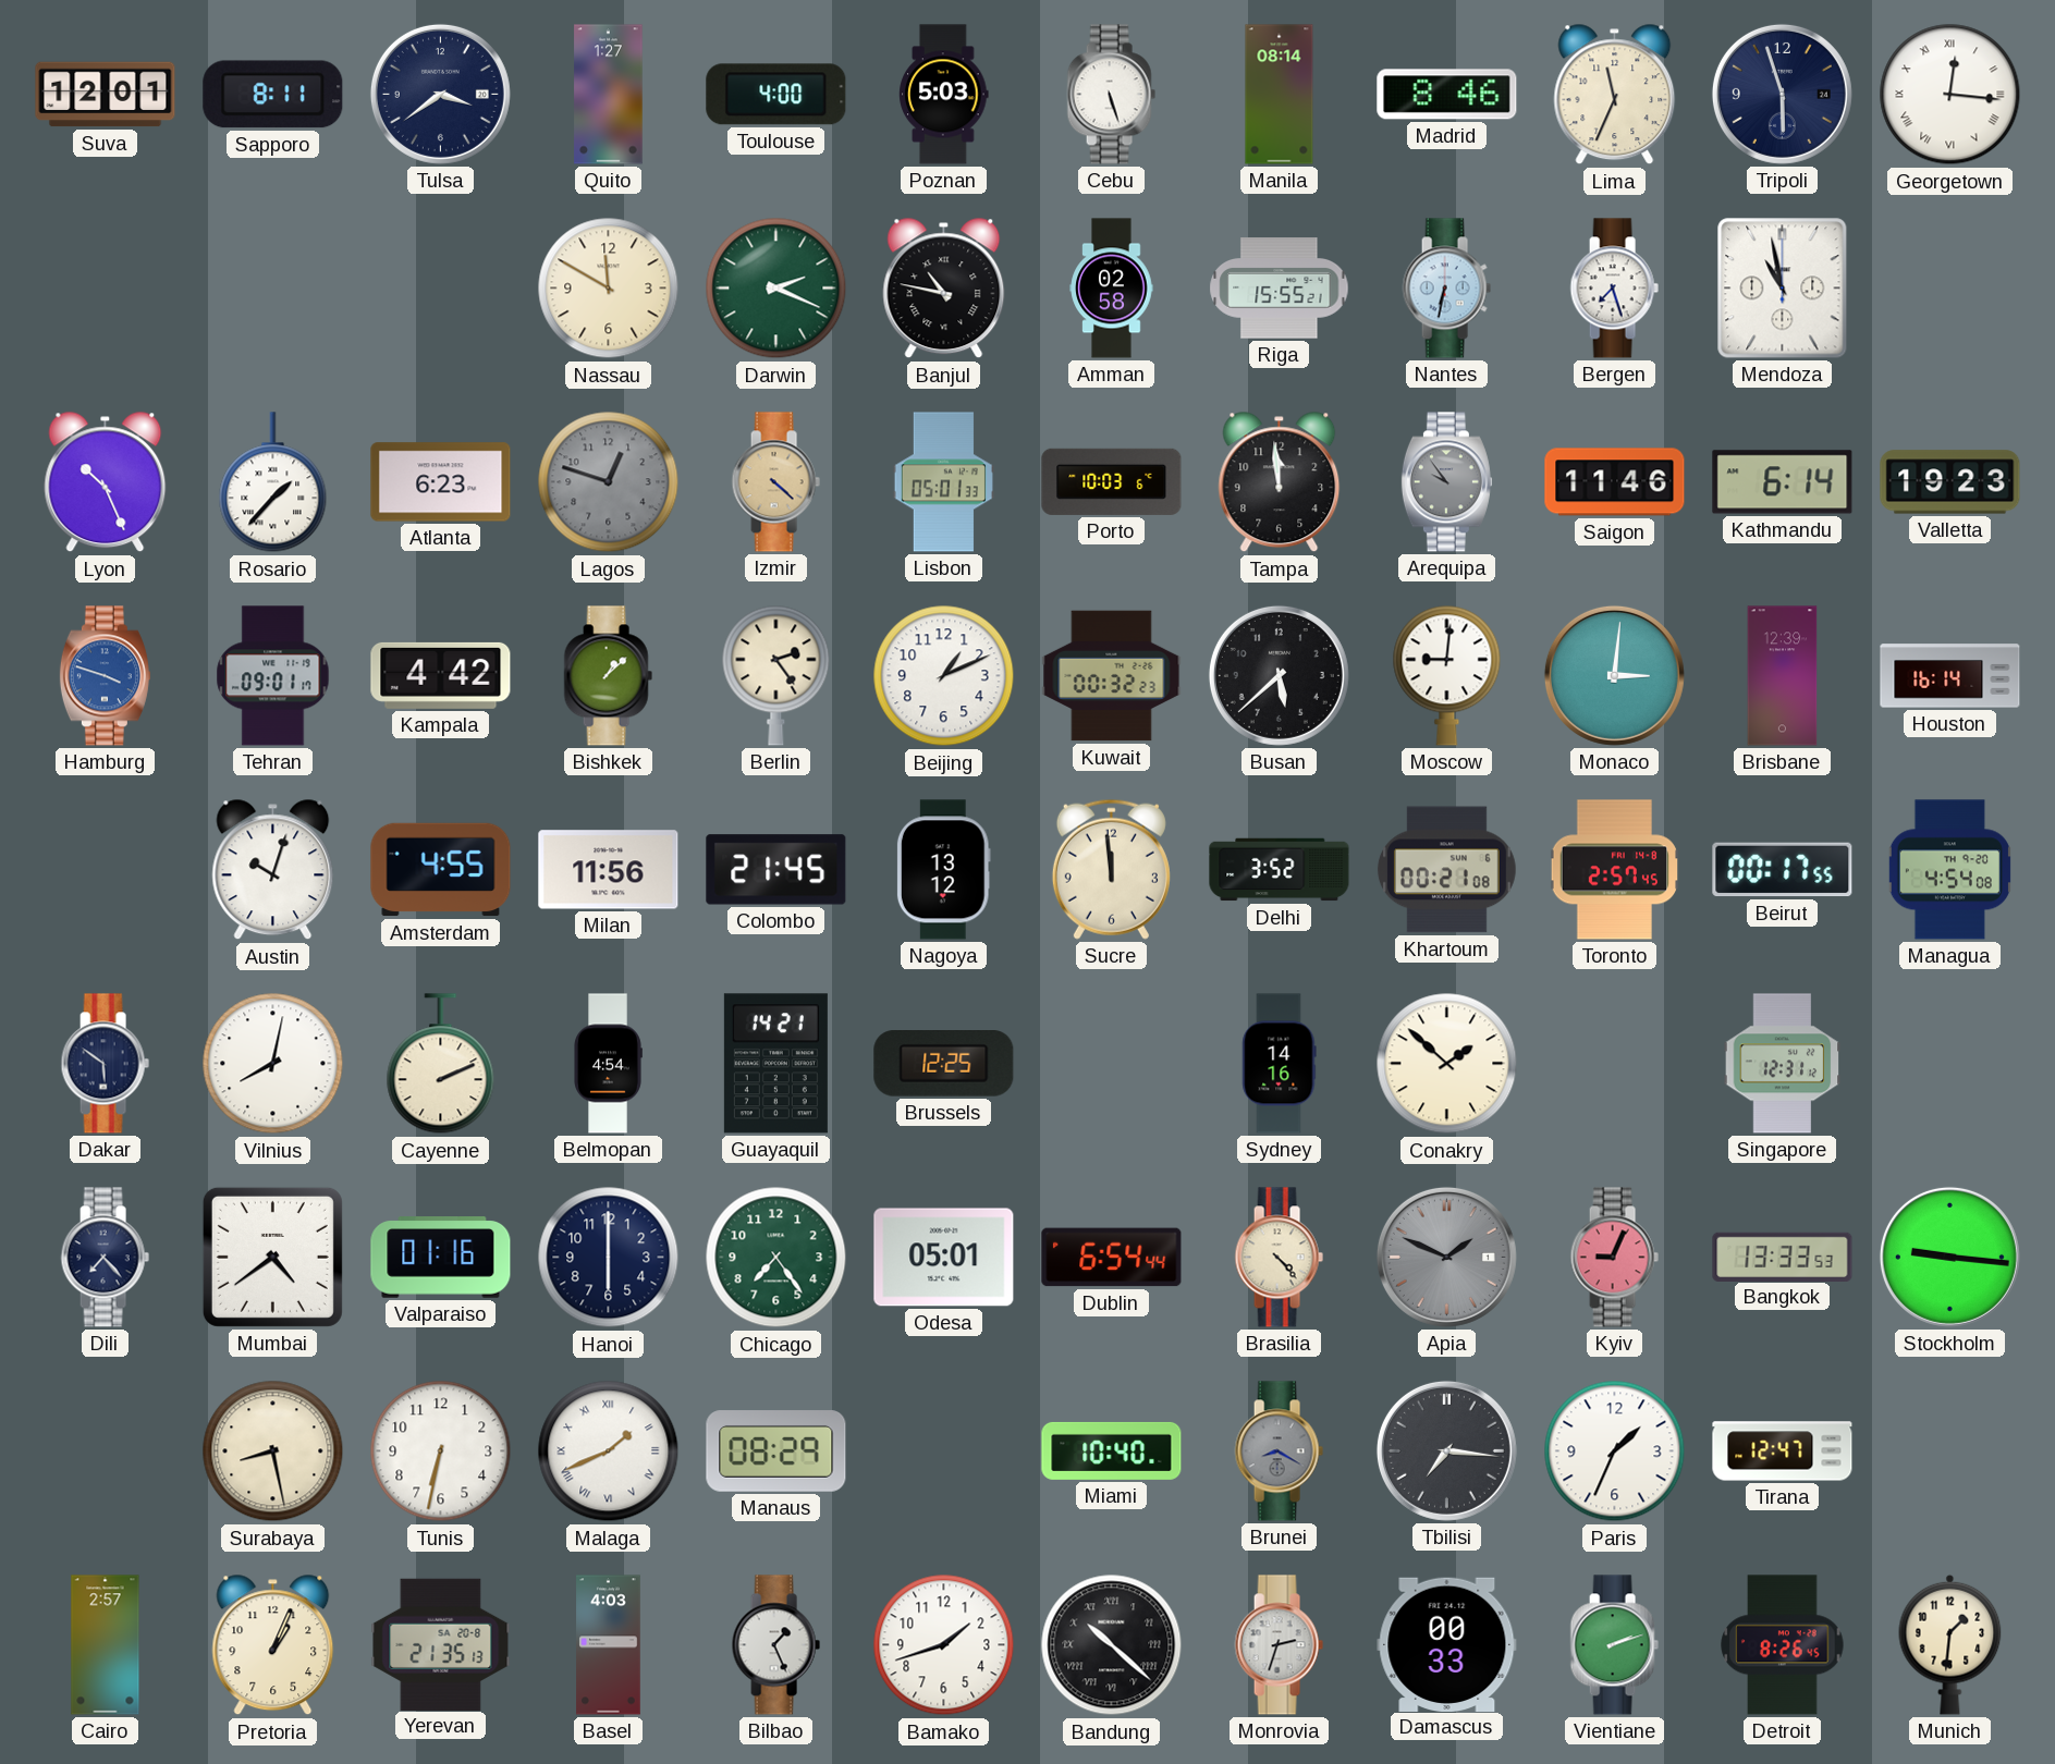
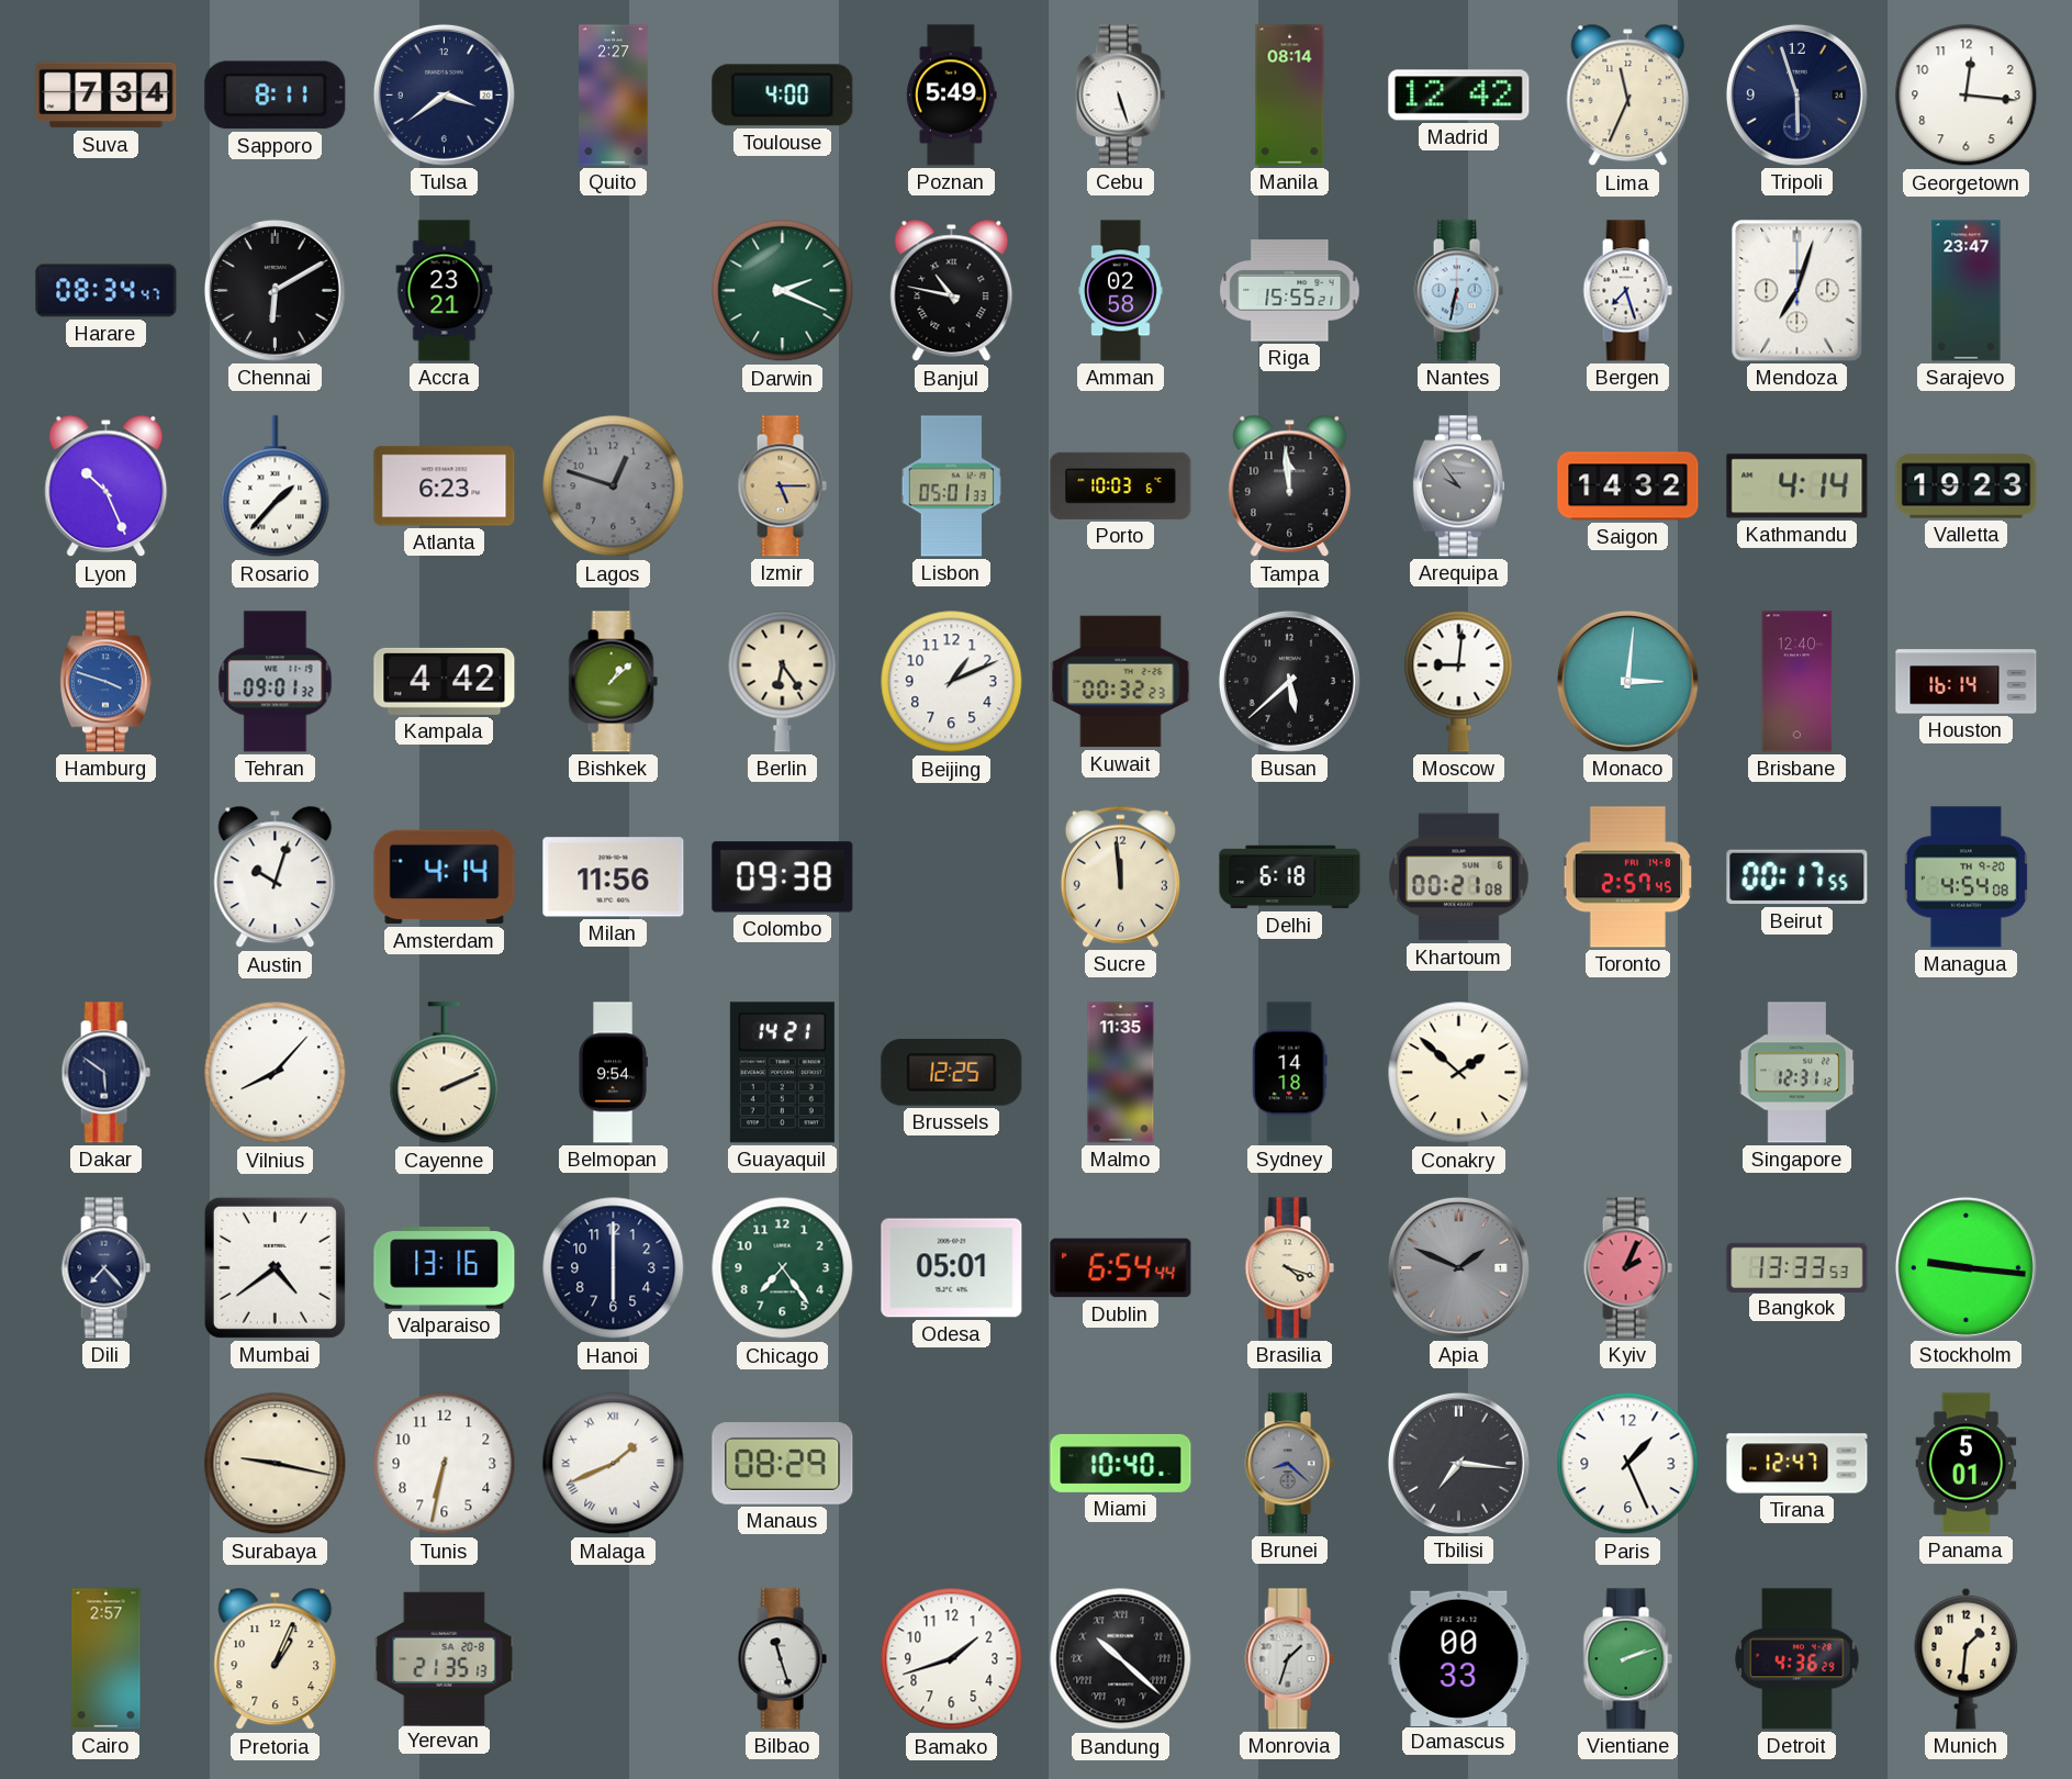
Suva: 12:01 -> 7:34 (107, 96)
Quito: 1:27 -> 2:27 (614, 96)
Poznan: 5:03 -> 5:49 (952, 96)
Madrid: 8:46 -> 12:42 (1459, 96)
Georgetown numerals: Roman -> Arabic (1967, 96)
Harare: none -> 08:34 (107, 291)
Chennai: none -> 6:10 (275, 290)
Accra: none -> 23:21 (445, 291)
Nassau: 11:50 -> none (609, 289)
Mendoza: 10:58 -> 7:03 (1797, 291)
Sarajevo: none -> 23:47 (1967, 291)
Izmir: 4:22 -> 5:15 (782, 486)
Saigon: 11:46 -> 14:32 (1628, 486)
Kathmandu: 6:14 -> 4:14 (1797, 486)
Tehran: 09:01:17 -> 09:01:32 (276, 682)
Berlin: 2:24 -> 6:24 (783, 681)
Brisbane: 12:39 -> 12:40 (1797, 682)
Amsterdam: 4:55 -> 4:14 (445, 877)
Colombo: 21:45 -> 09:38 (783, 877)
Nagoya: 13:12 -> none (943, 870)
Delhi: 3:52 -> 6:18 (1290, 877)
Vilnius: 8:02 -> 8:07 (276, 1073)
Belmopan: 4:54 -> 9:54 (613, 1073)
Malmo: none -> 11:35 (1121, 1073)
Sydney: 14:16 -> 14:18 (1290, 1073)
Valparaiso: 01:16 -> 13:16 (445, 1268)
Brasilia: 4:23 -> 4:18 (1289, 1268)
Kyiv: 9:04 -> 2:04 (1627, 1268)
Surabaya: 8:28 -> 9:17 (276, 1464)
Brunei: 8:20 -> 8:22 (1289, 1464)
Paris: 1:34 -> 1:26 (1628, 1464)
Panama: none -> 5:01 (1967, 1464)
Basel: 4:03 -> none (609, 1645)
Bilbao: 1:26 -> 11:27 (782, 1659)
Monrovia: 2:33 -> 1:33 (1289, 1659)
Detroit: 8:26 -> 4:36 (1797, 1659)
